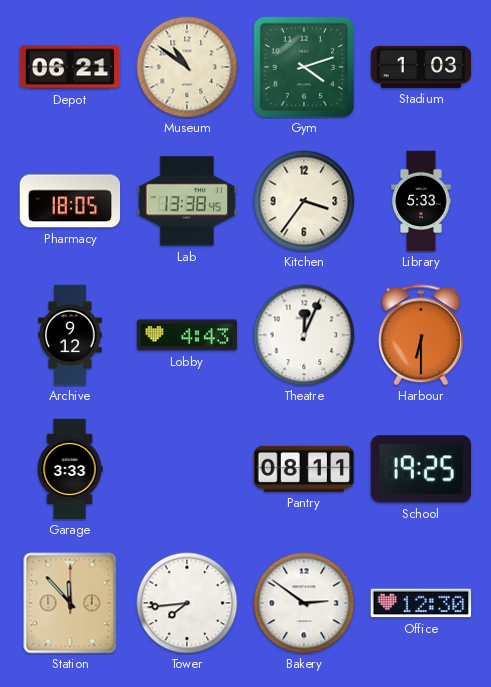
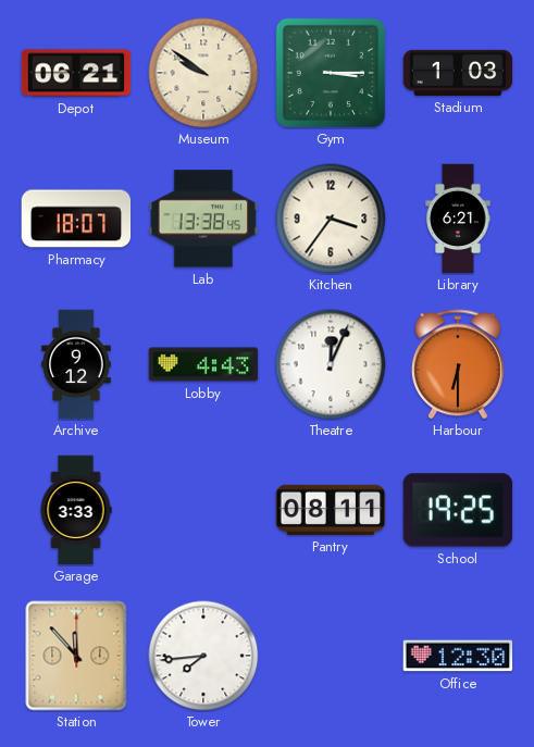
Museum: 10:51 -> 9:51 (203, 73)
Gym: 4:12 -> 3:15 (331, 73)
Pharmacy: 18:05 -> 18:07 (76, 219)
Library: 5:33 -> 6:21 (458, 219)
Bakery: 2:51 -> none (304, 603)
